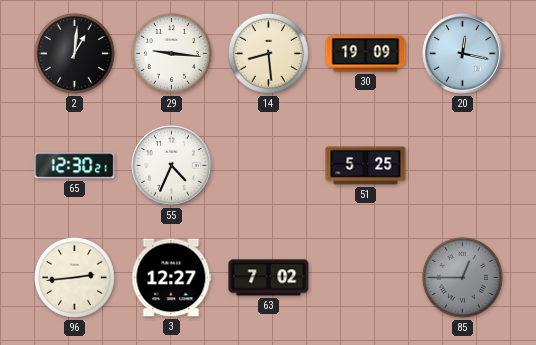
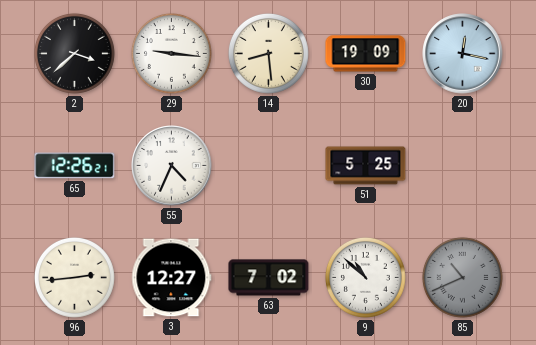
2: 1:01 -> 3:38 (74, 53)
65: 12:30 -> 12:26 (75, 166)
9: none -> 10:52 (365, 277)
85: 12:45 -> 10:41 (462, 277)
